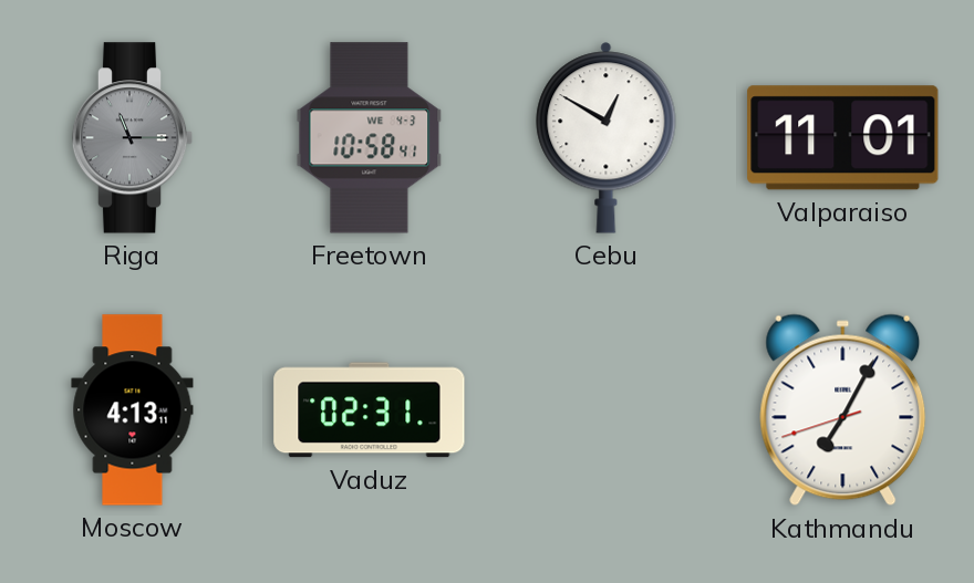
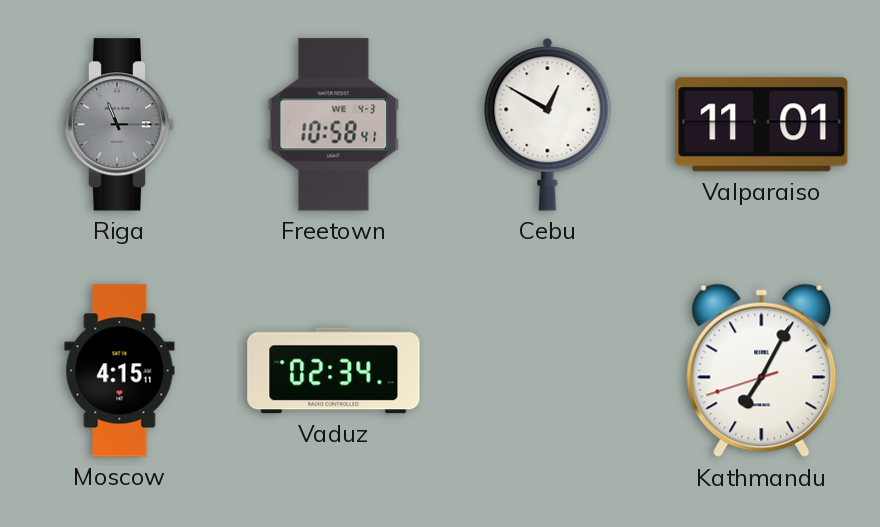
Moscow: 4:13 -> 4:15 (120, 371)
Vaduz: 02:31 -> 02:34 (334, 371)
